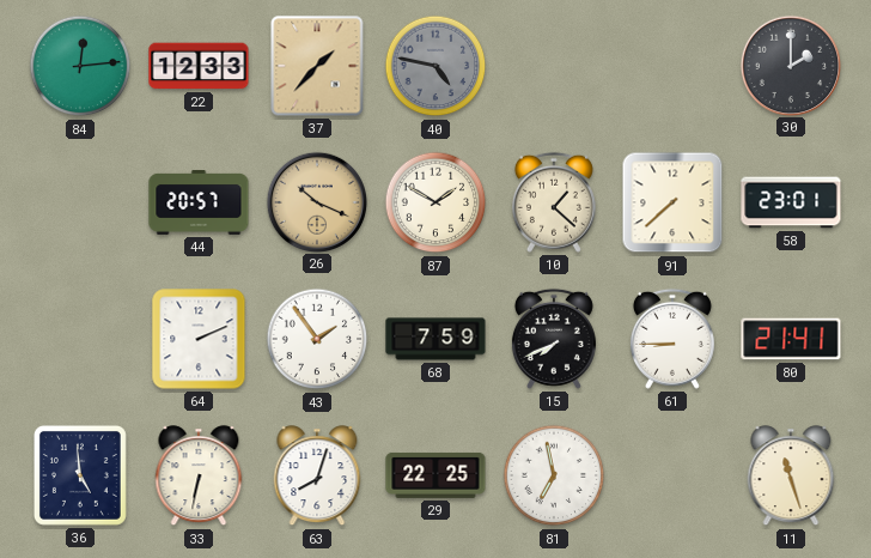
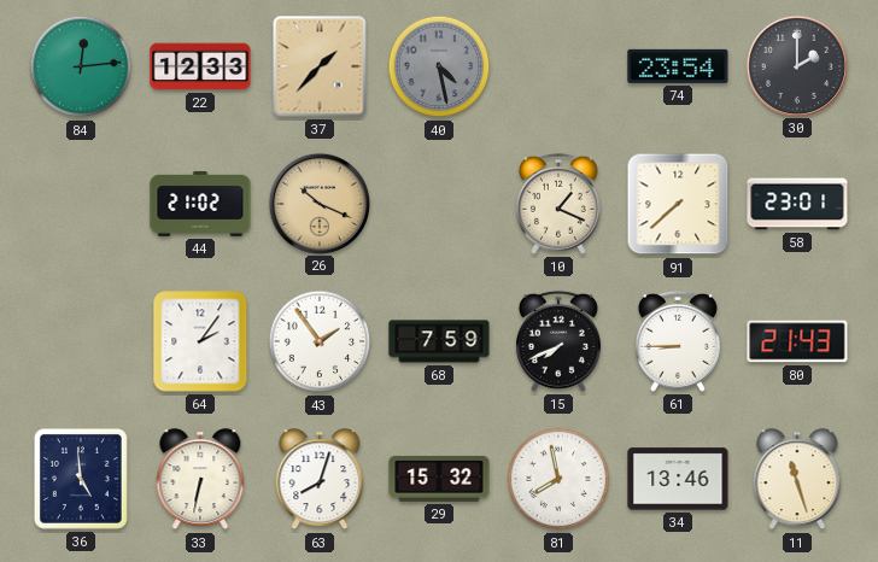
40: 4:47 -> 4:28 (439, 66)
74: none -> 23:54 (678, 66)
44: 20:57 -> 21:02 (200, 205)
87: 1:50 -> none (435, 202)
10: 1:22 -> 1:19 (558, 204)
64: 2:11 -> 2:06 (200, 341)
80: 21:41 -> 21:43 (797, 341)
29: 22:25 -> 15:32 (439, 479)
81: 6:58 -> 7:58 (558, 479)
34: none -> 13:46 (678, 479)
